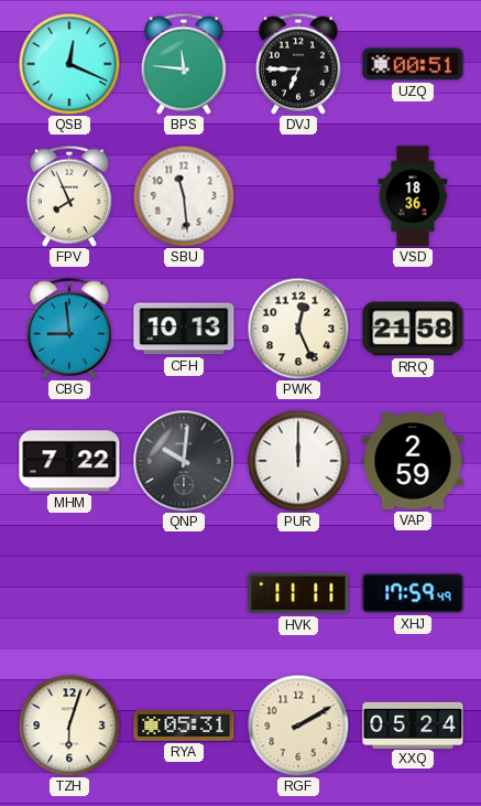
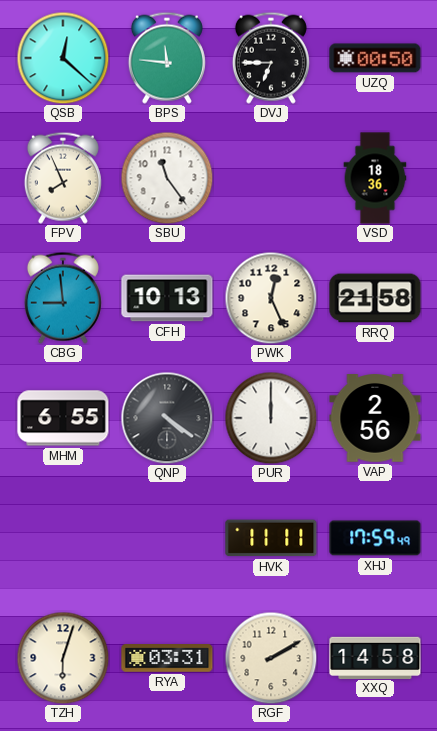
QSB: 12:19 -> 12:22 (63, 58)
UZQ: 00:51 -> 00:50 (375, 58)
SBU: 11:29 -> 11:24 (167, 178)
MHM: 7:22 -> 6:55 (63, 418)
QNP: 10:01 -> 4:21 (167, 418)
VAP: 2:59 -> 2:56 (375, 418)
RYA: 05:31 -> 03:31 (167, 658)
XXQ: 05:24 -> 14:58 (375, 657)
